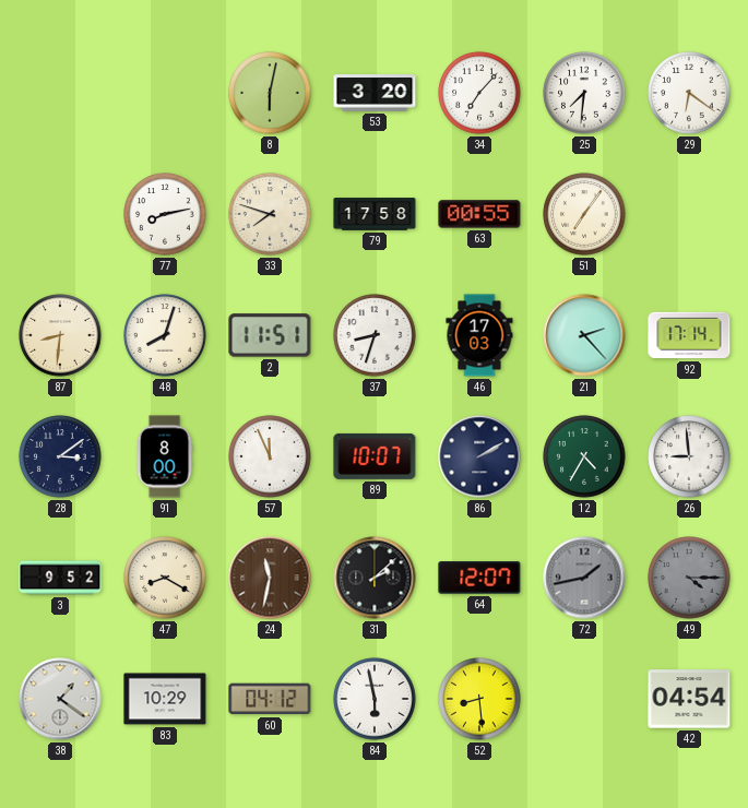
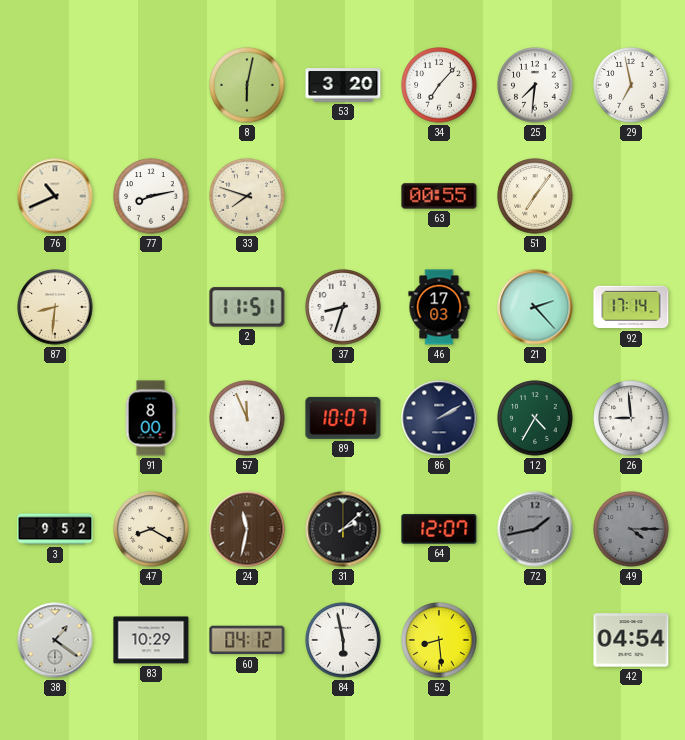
29: 6:21 -> 6:58 (631, 85)
76: none -> 10:41 (55, 196)
79: 17:58 -> none (375, 214)
48: 8:03 -> none (165, 335)
28: 3:09 -> none (60, 456)
